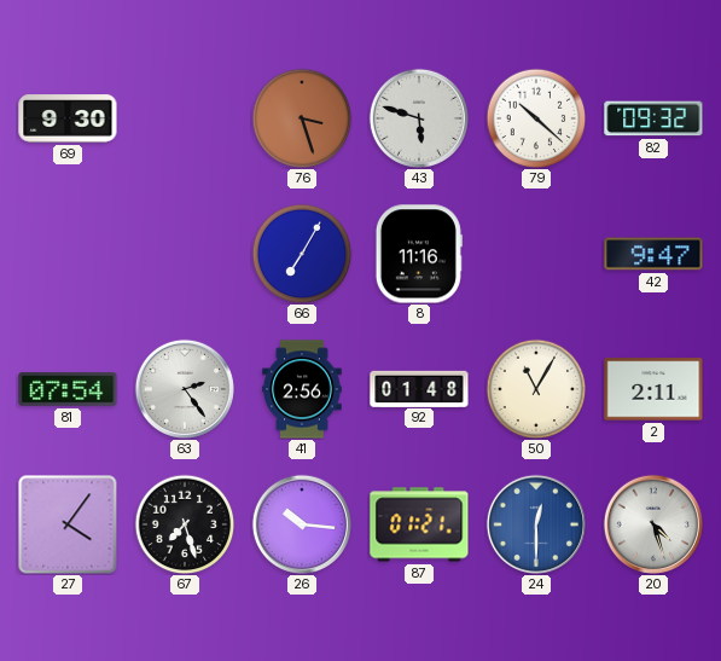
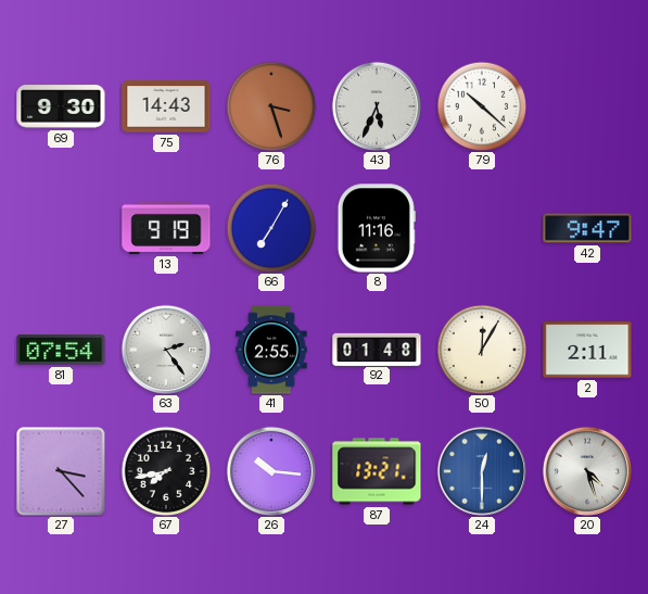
75: none -> 14:43 (166, 106)
43: 5:48 -> 5:34 (377, 106)
82: 09:32 -> none (653, 118)
13: none -> 9:19 (166, 228)
41: 2:56 -> 2:55 (271, 350)
50: 11:05 -> 12:05 (482, 350)
27: 4:06 -> 3:23 (61, 471)
67: 7:27 -> 7:43 (166, 471)
87: 01:21 -> 13:21 (377, 471)
